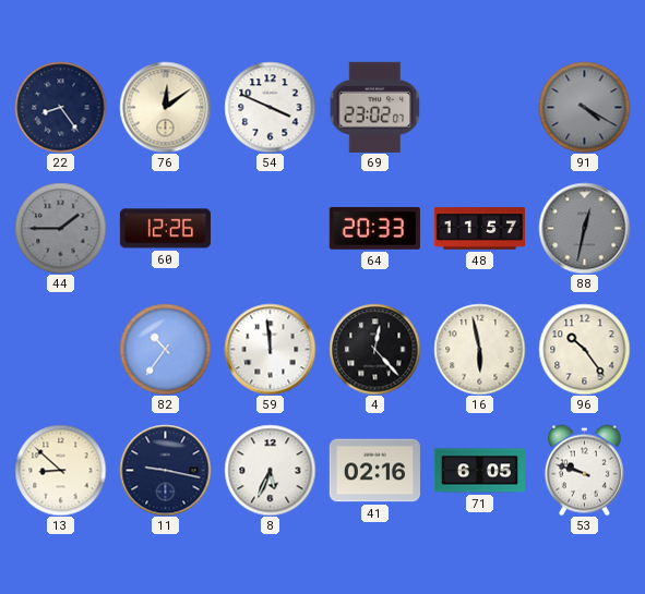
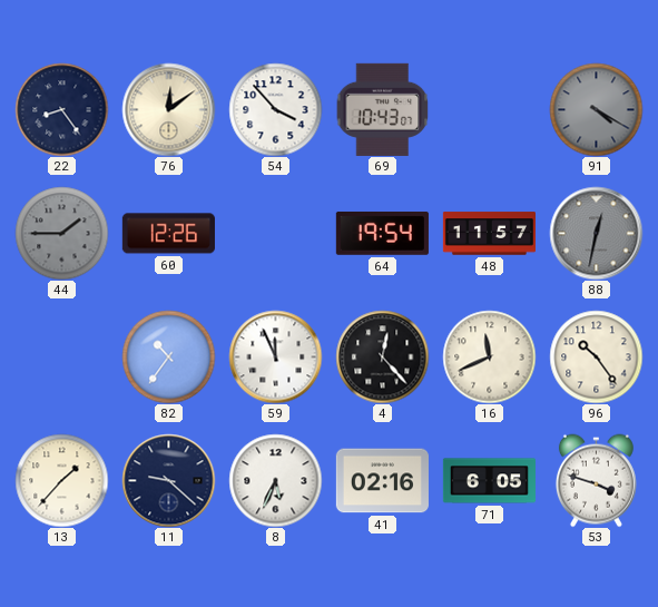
54: 3:49 -> 3:53 (275, 109)
69: 23:02 -> 10:43 (382, 109)
64: 20:33 -> 19:54 (382, 233)
59: 11:59 -> 11:56 (275, 356)
16: 5:58 -> 11:41 (489, 356)
13: 8:52 -> 1:37 (61, 480)
11: 9:17 -> 9:22 (168, 480)
53: 9:48 -> 3:48 (596, 480)
